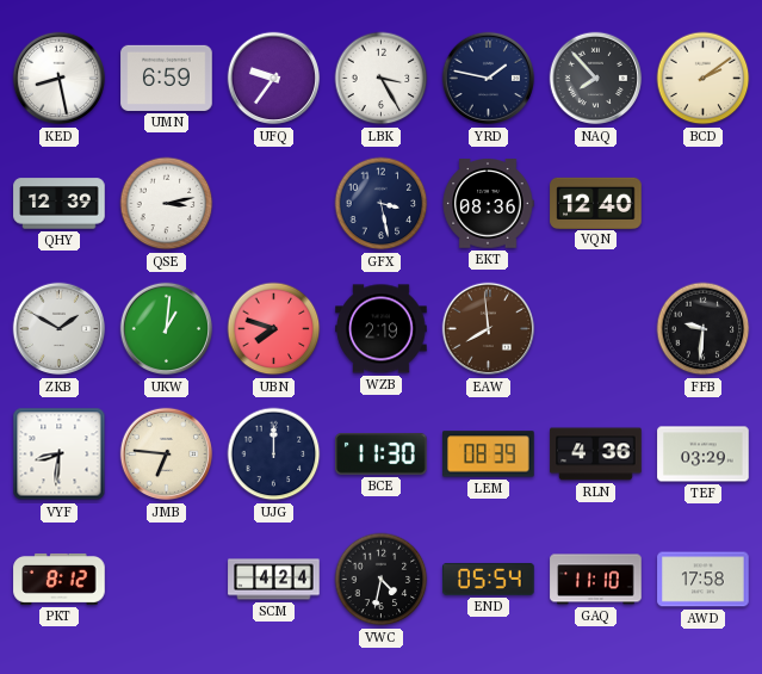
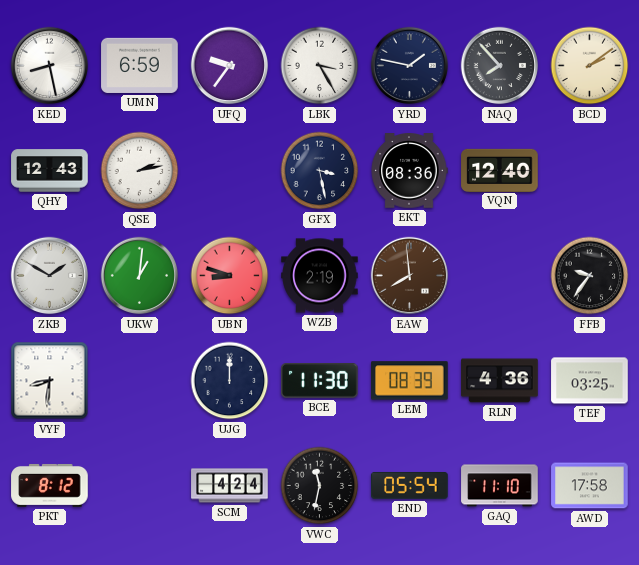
QHY: 12:39 -> 12:43 (50, 171)
QSE: 3:13 -> 2:13 (140, 171)
UBN: 7:48 -> 8:48 (230, 276)
FFB: 9:31 -> 9:36 (590, 276)
JMB: 6:46 -> none (167, 455)
TEF: 03:29 -> 03:25 (590, 381)
VWC: 4:32 -> 11:32 (320, 486)
